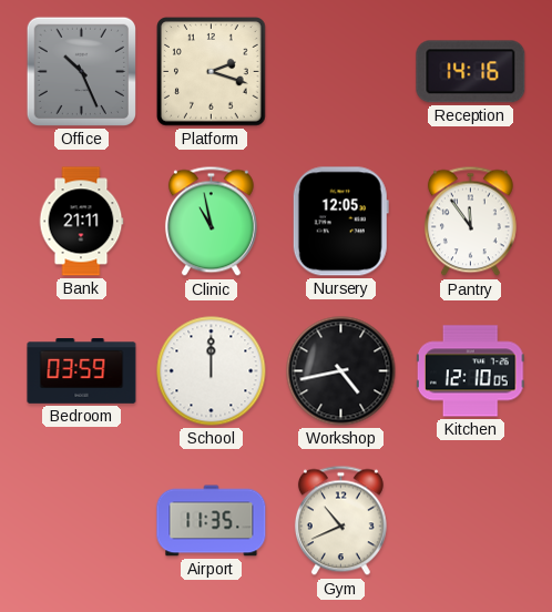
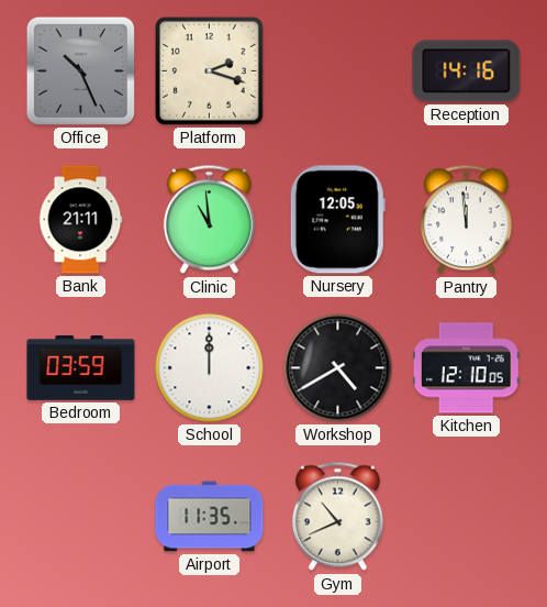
Clinic: 10:58 -> 10:59 (209, 220)
Pantry: 11:54 -> 11:59 (466, 220)
Workshop: 4:43 -> 4:40 (338, 368)
